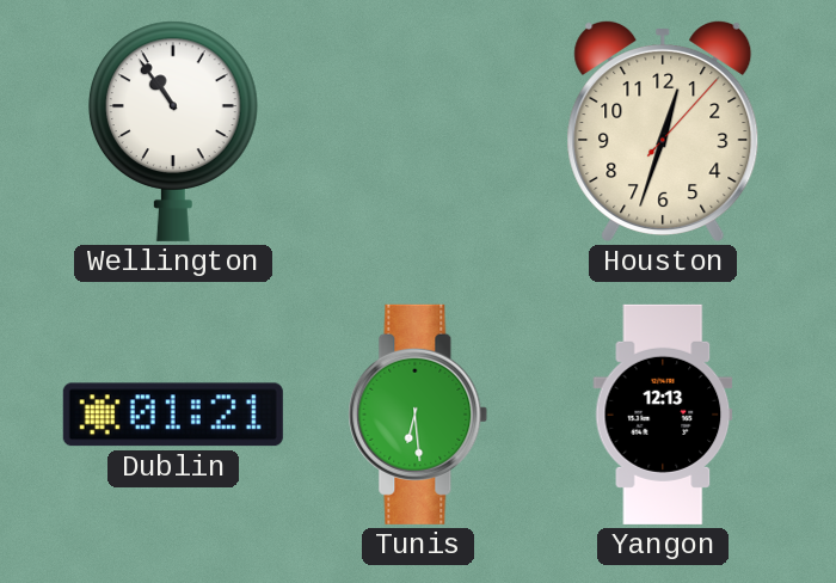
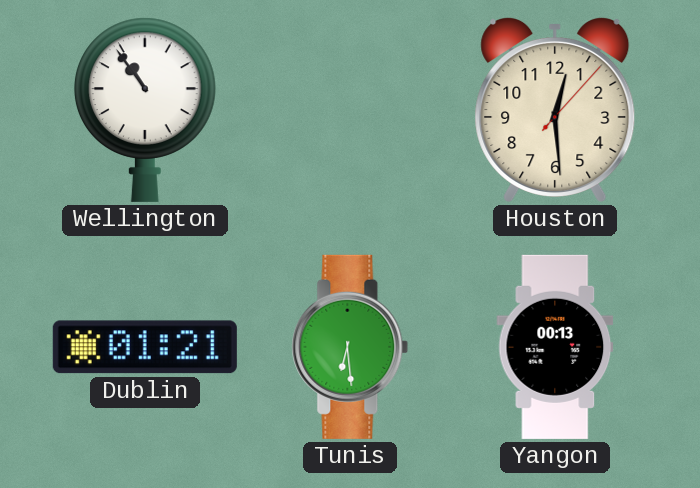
Houston: 12:33 -> 12:29 (555, 109)
Yangon: 12:13 -> 00:13 (555, 347)
